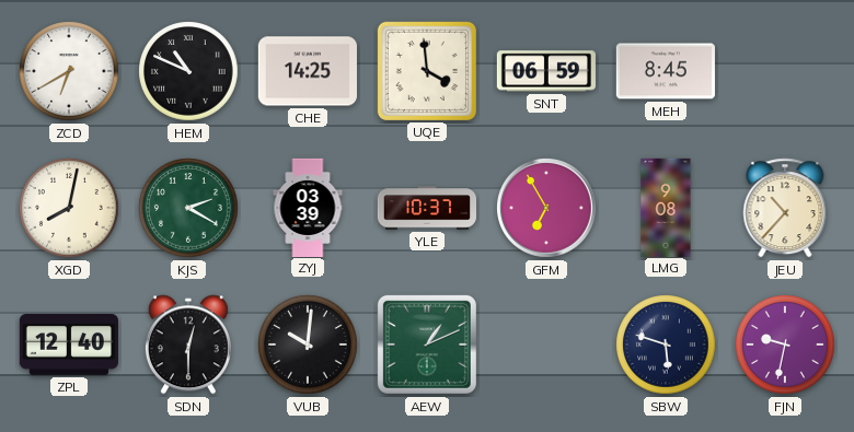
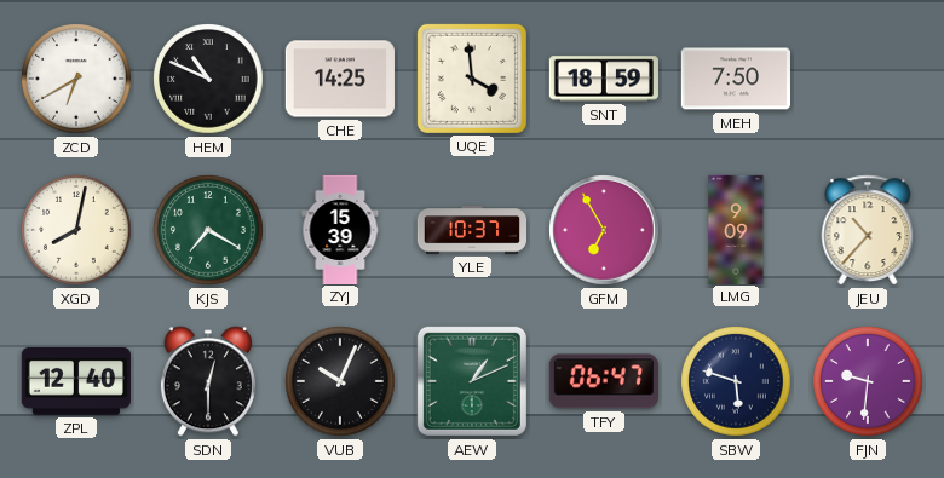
SNT: 06:59 -> 18:59 (604, 79)
MEH: 8:45 -> 7:50 (736, 79)
KJS: 2:20 -> 7:20 (208, 230)
ZYJ: 03:39 -> 15:39 (340, 229)
LMG: 9:08 -> 9:09 (736, 229)
VUB: 10:01 -> 10:04 (340, 381)
TFY: none -> 06:47 (604, 381)
FJN: 9:32 -> 9:31 (868, 381)
